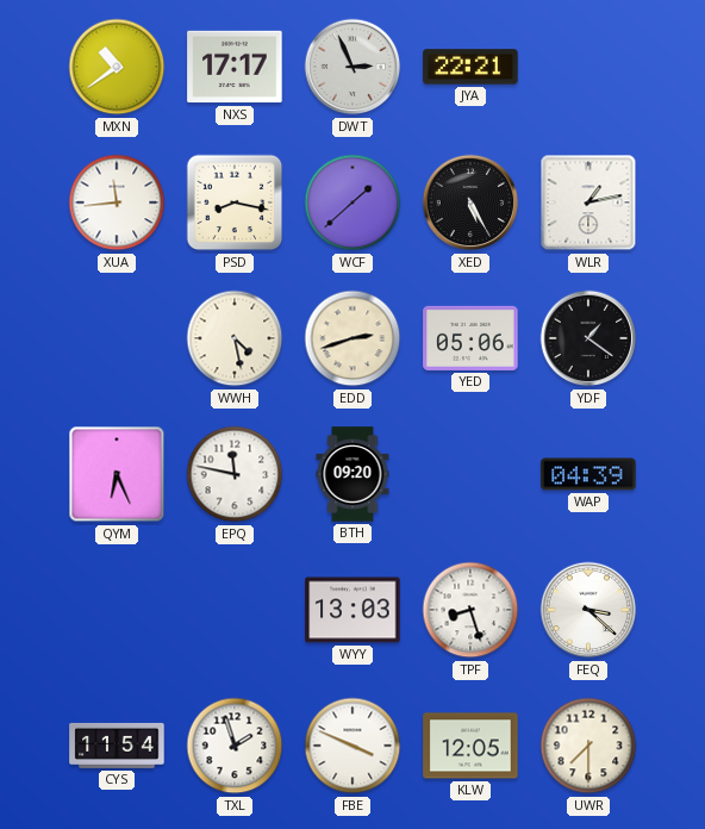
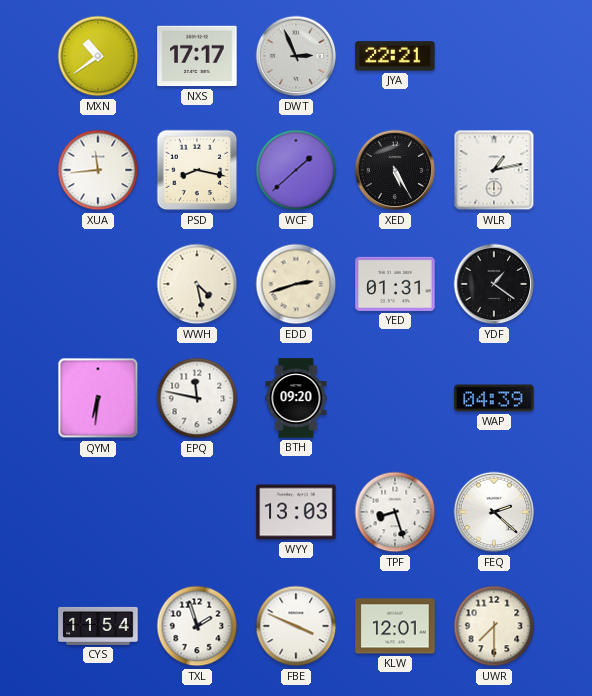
YED: 05:06 -> 01:31 (395, 284)
QYM: 6:26 -> 6:31 (98, 398)
FEQ: 3:22 -> 2:22 (494, 512)
KLW: 12:05 -> 12:01 (395, 626)
